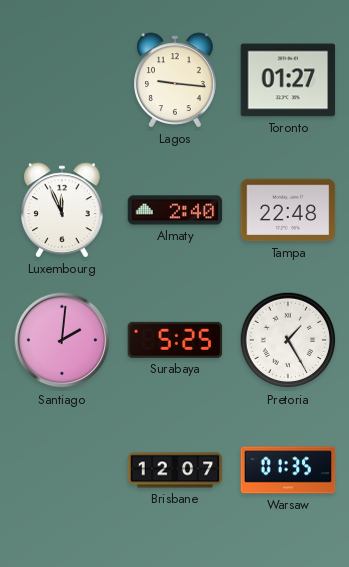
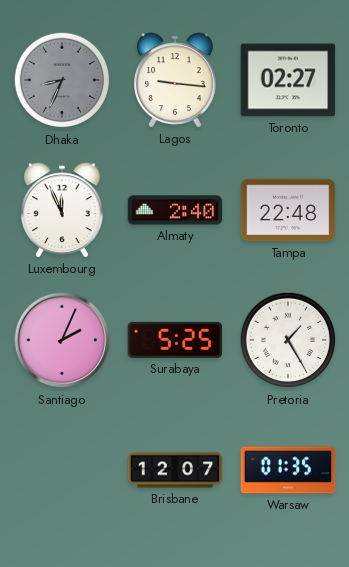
Dhaka: none -> 8:34 (62, 80)
Toronto: 01:27 -> 02:27 (288, 80)
Santiago: 2:01 -> 2:04 (62, 340)
